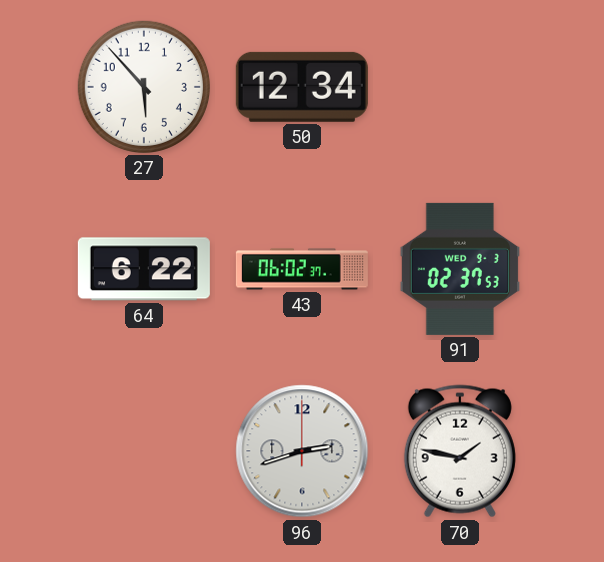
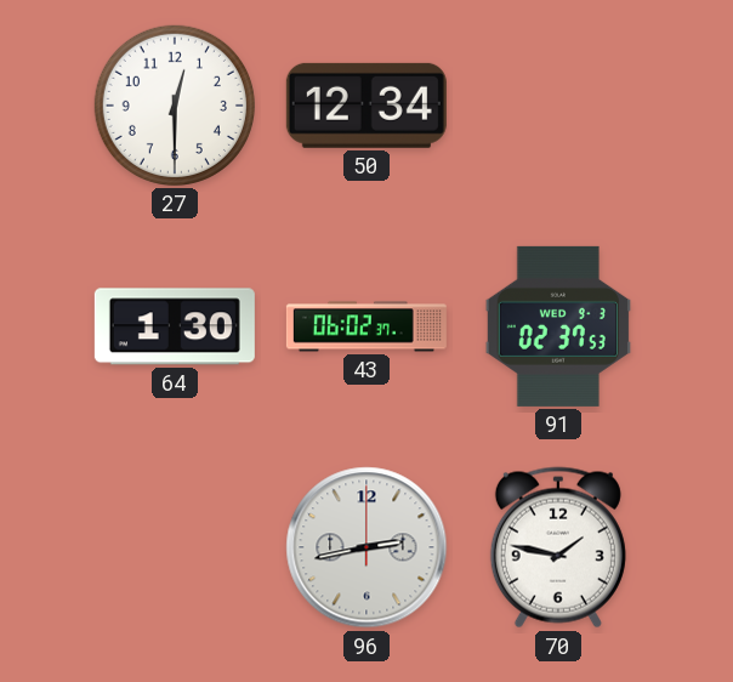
27: 5:53 -> 12:30 (175, 106)
64: 6:22 -> 1:30 (175, 326)
96: 2:42 -> 2:43 (366, 547)
